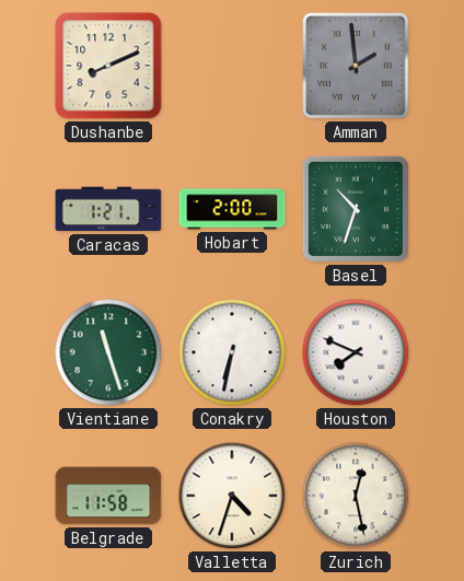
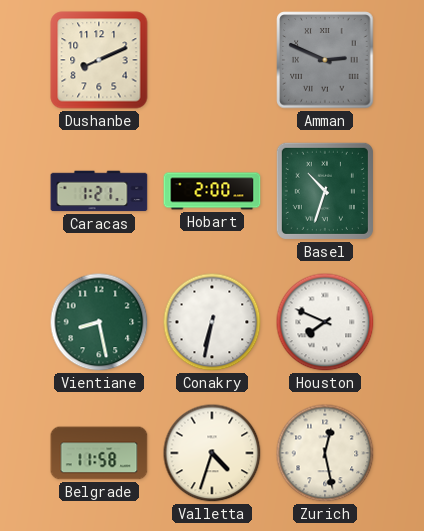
Amman: 1:59 -> 2:49 (325, 60)
Vientiane: 11:27 -> 8:28 (99, 322)
